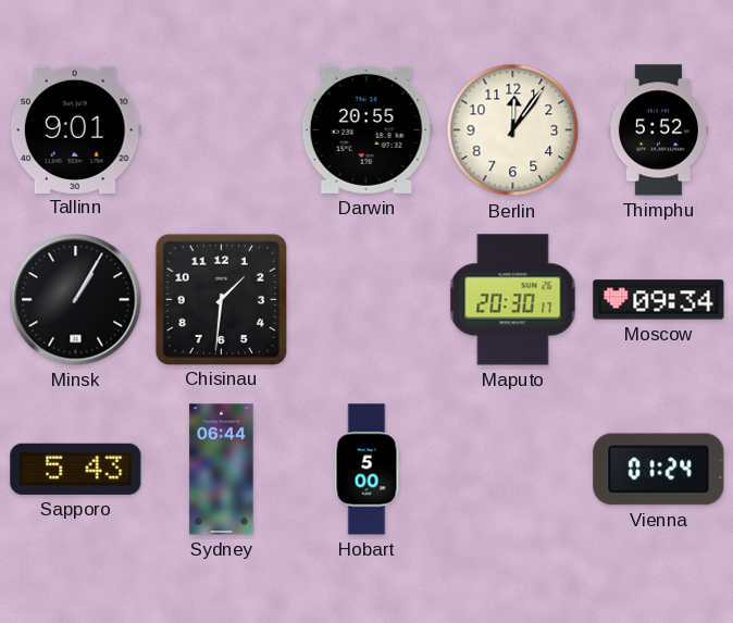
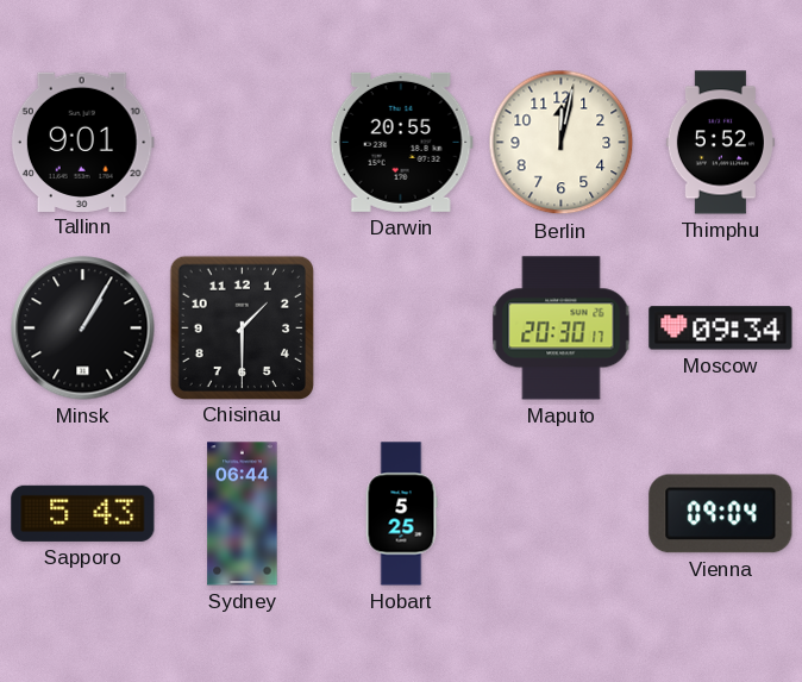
Berlin: 12:06 -> 12:02 (562, 143)
Chisinau: 1:31 -> 1:30 (242, 327)
Hobart: 5:00 -> 5:25 (401, 514)
Vienna: 01:24 -> 09:04 (721, 514)
